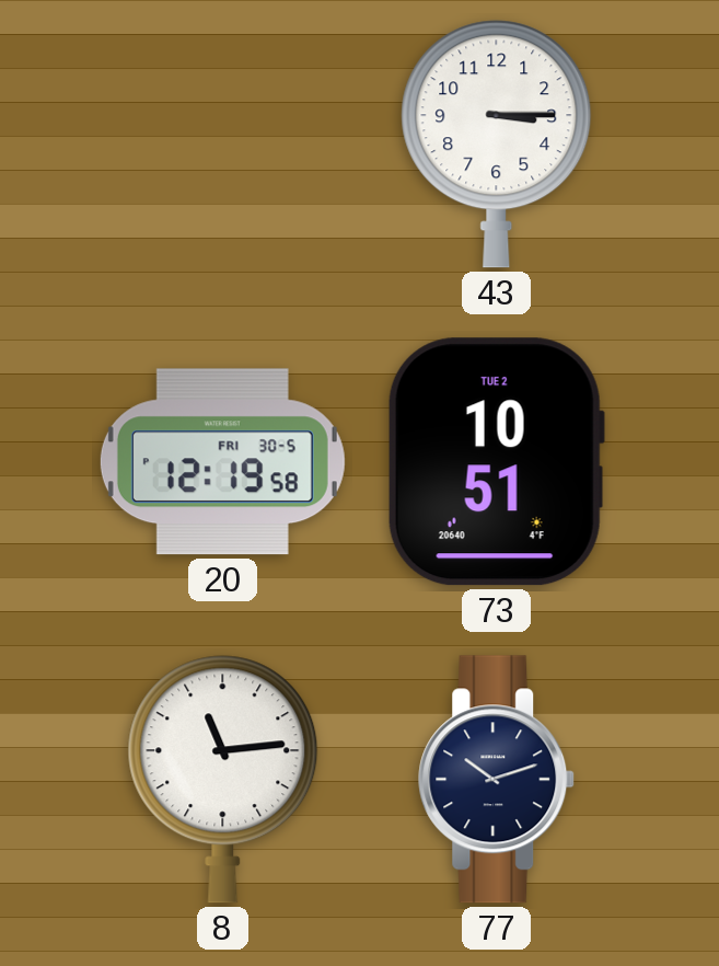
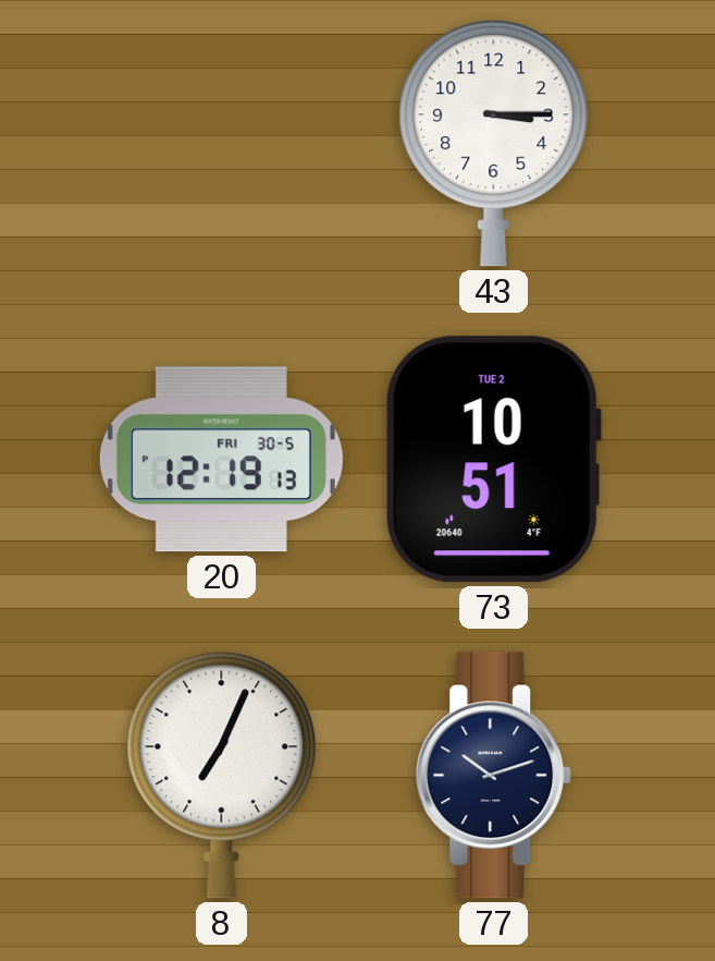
20: 12:19:58 -> 12:19:13 (221, 460)
8: 11:14 -> 7:04 (222, 776)
